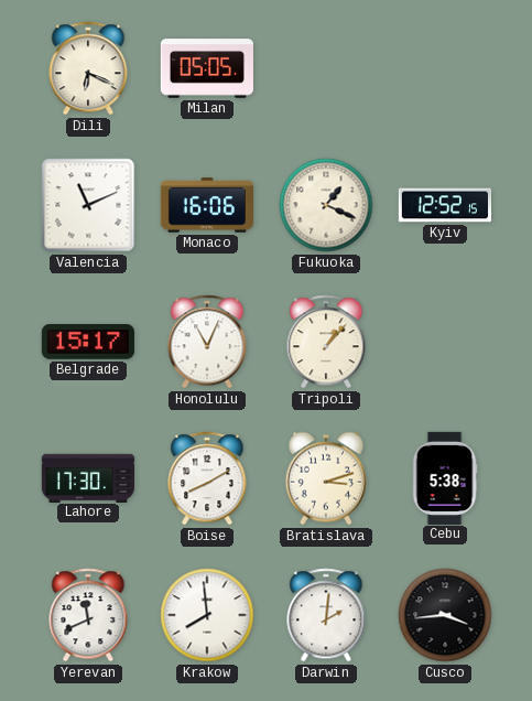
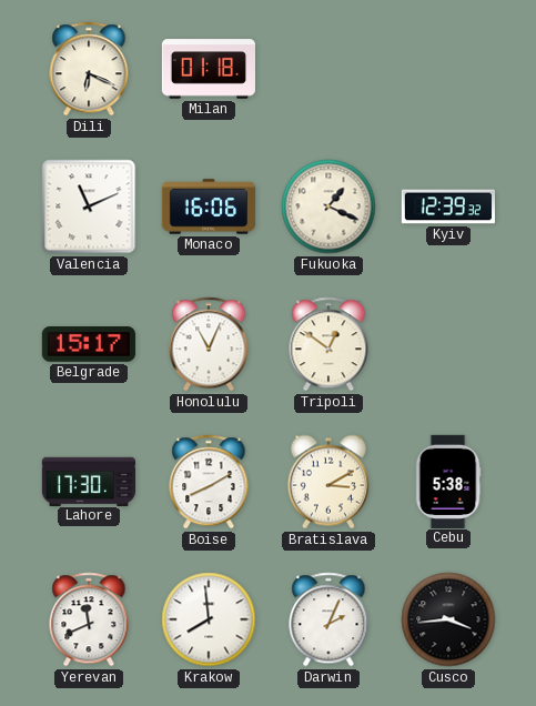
Milan: 05:05 -> 01:18 (208, 69)
Kyiv: 12:52 -> 12:39 (447, 206)
Tripoli: 1:07 -> 12:51 (328, 344)
Bratislava: 3:12 -> 3:10 (328, 482)
Darwin: 2:01 -> 2:04 (328, 619)
